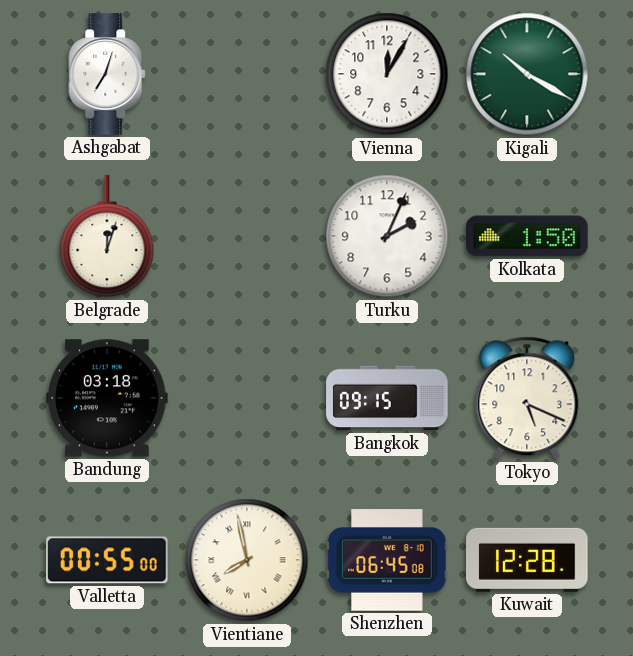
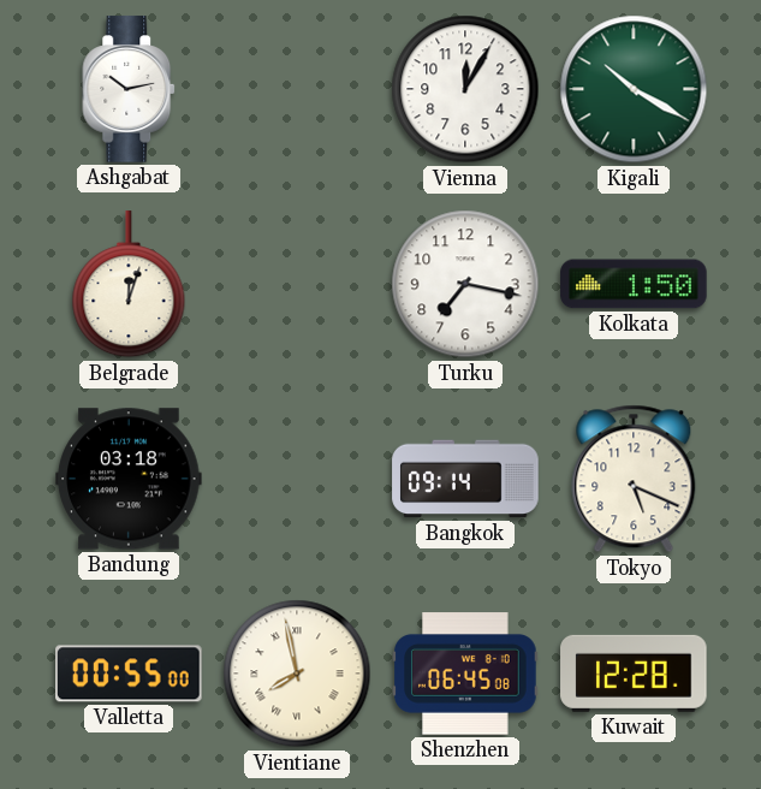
Ashgabat: 7:03 -> 10:13 (130, 89)
Turku: 2:04 -> 7:17 (465, 284)
Bangkok: 09:15 -> 09:14 (465, 479)
